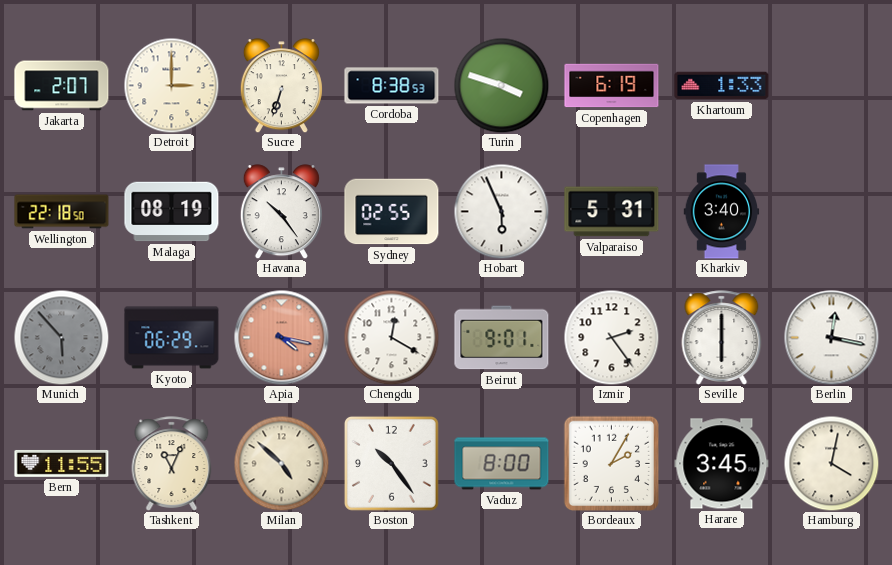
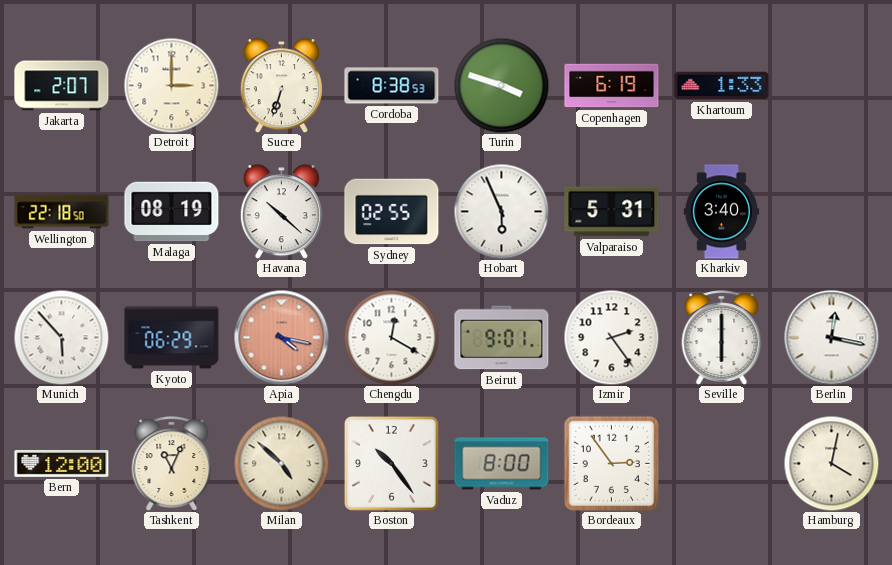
Havana: 10:24 -> 10:22 (281, 212)
Munich dial: grey -> white (61, 337)
Bern: 11:55 -> 12:00 (62, 463)
Bordeaux: 2:05 -> 2:54 (611, 463)
Harare: 3:45 -> none (722, 464)
